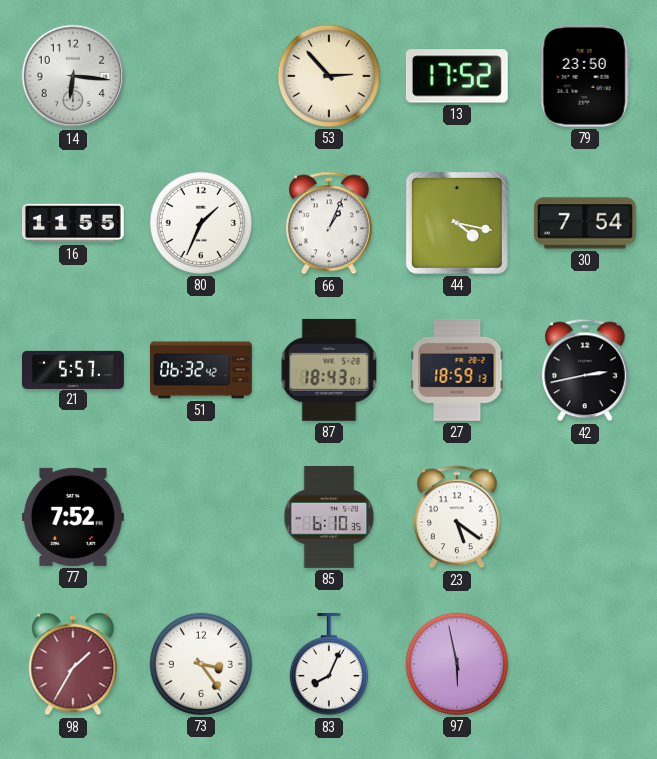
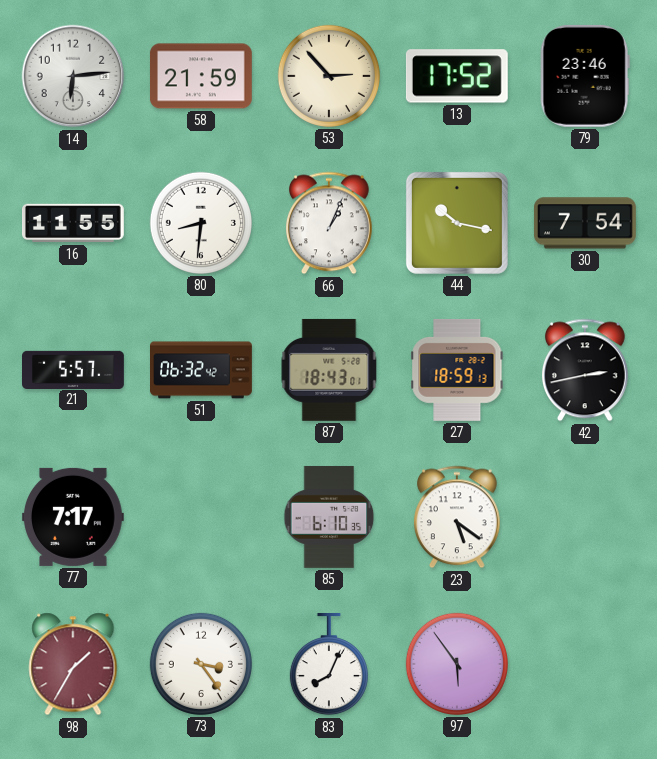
14: 6:16 -> 6:14 (73, 76)
58: none -> 21:59 (201, 76)
79: 23:50 -> 23:46 (585, 76)
80: 1:34 -> 8:31 (201, 223)
44: 4:17 -> 10:17 (457, 223)
77: 7:52 -> 7:17 (73, 517)
97: 5:58 -> 5:54 (457, 664)
